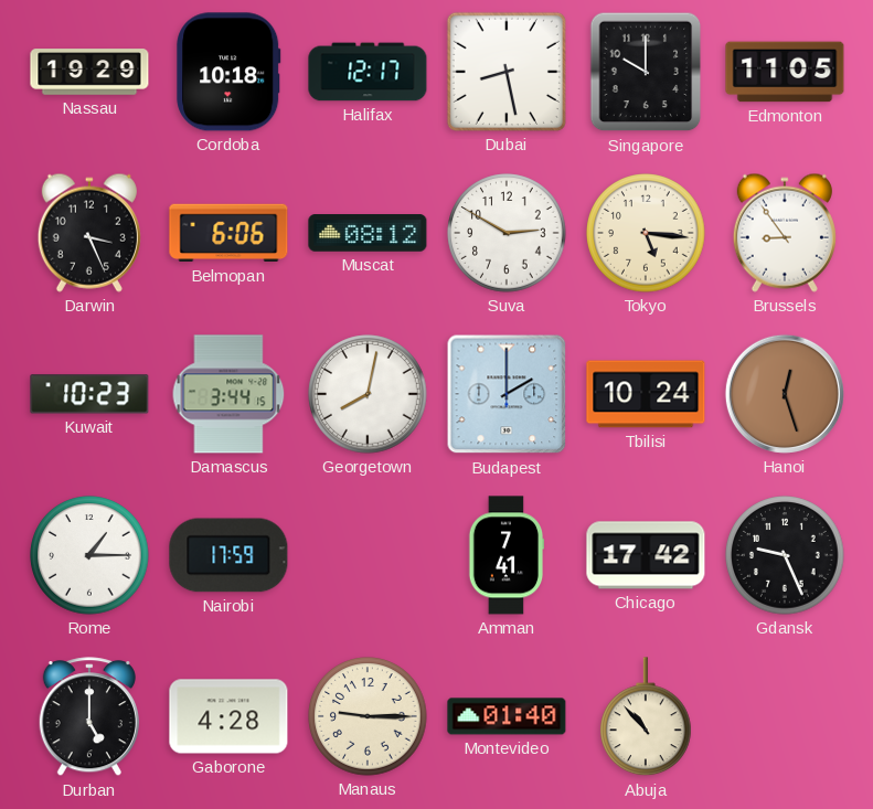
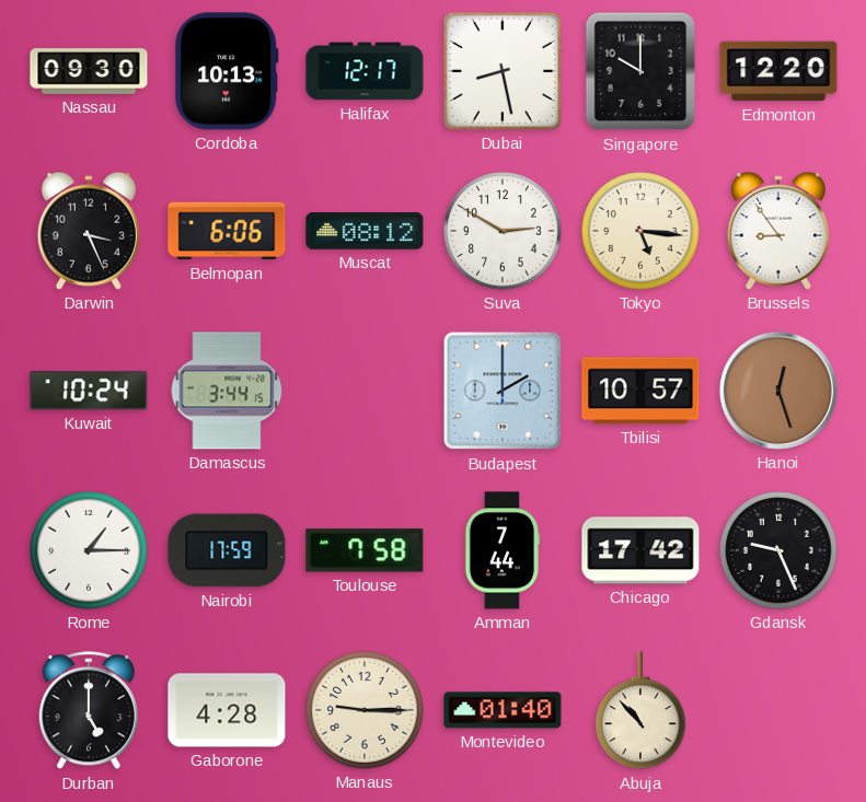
Nassau: 19:29 -> 09:30 (89, 71)
Cordoba: 10:18 -> 10:13 (227, 71)
Edmonton: 11:05 -> 12:20 (778, 71)
Kuwait: 10:23 -> 10:24 (89, 391)
Georgetown: 8:02 -> none (368, 394)
Tbilisi: 10:24 -> 10:57 (640, 391)
Toulouse: none -> 7:58 (365, 550)
Amman: 7:41 -> 7:44 (503, 550)
